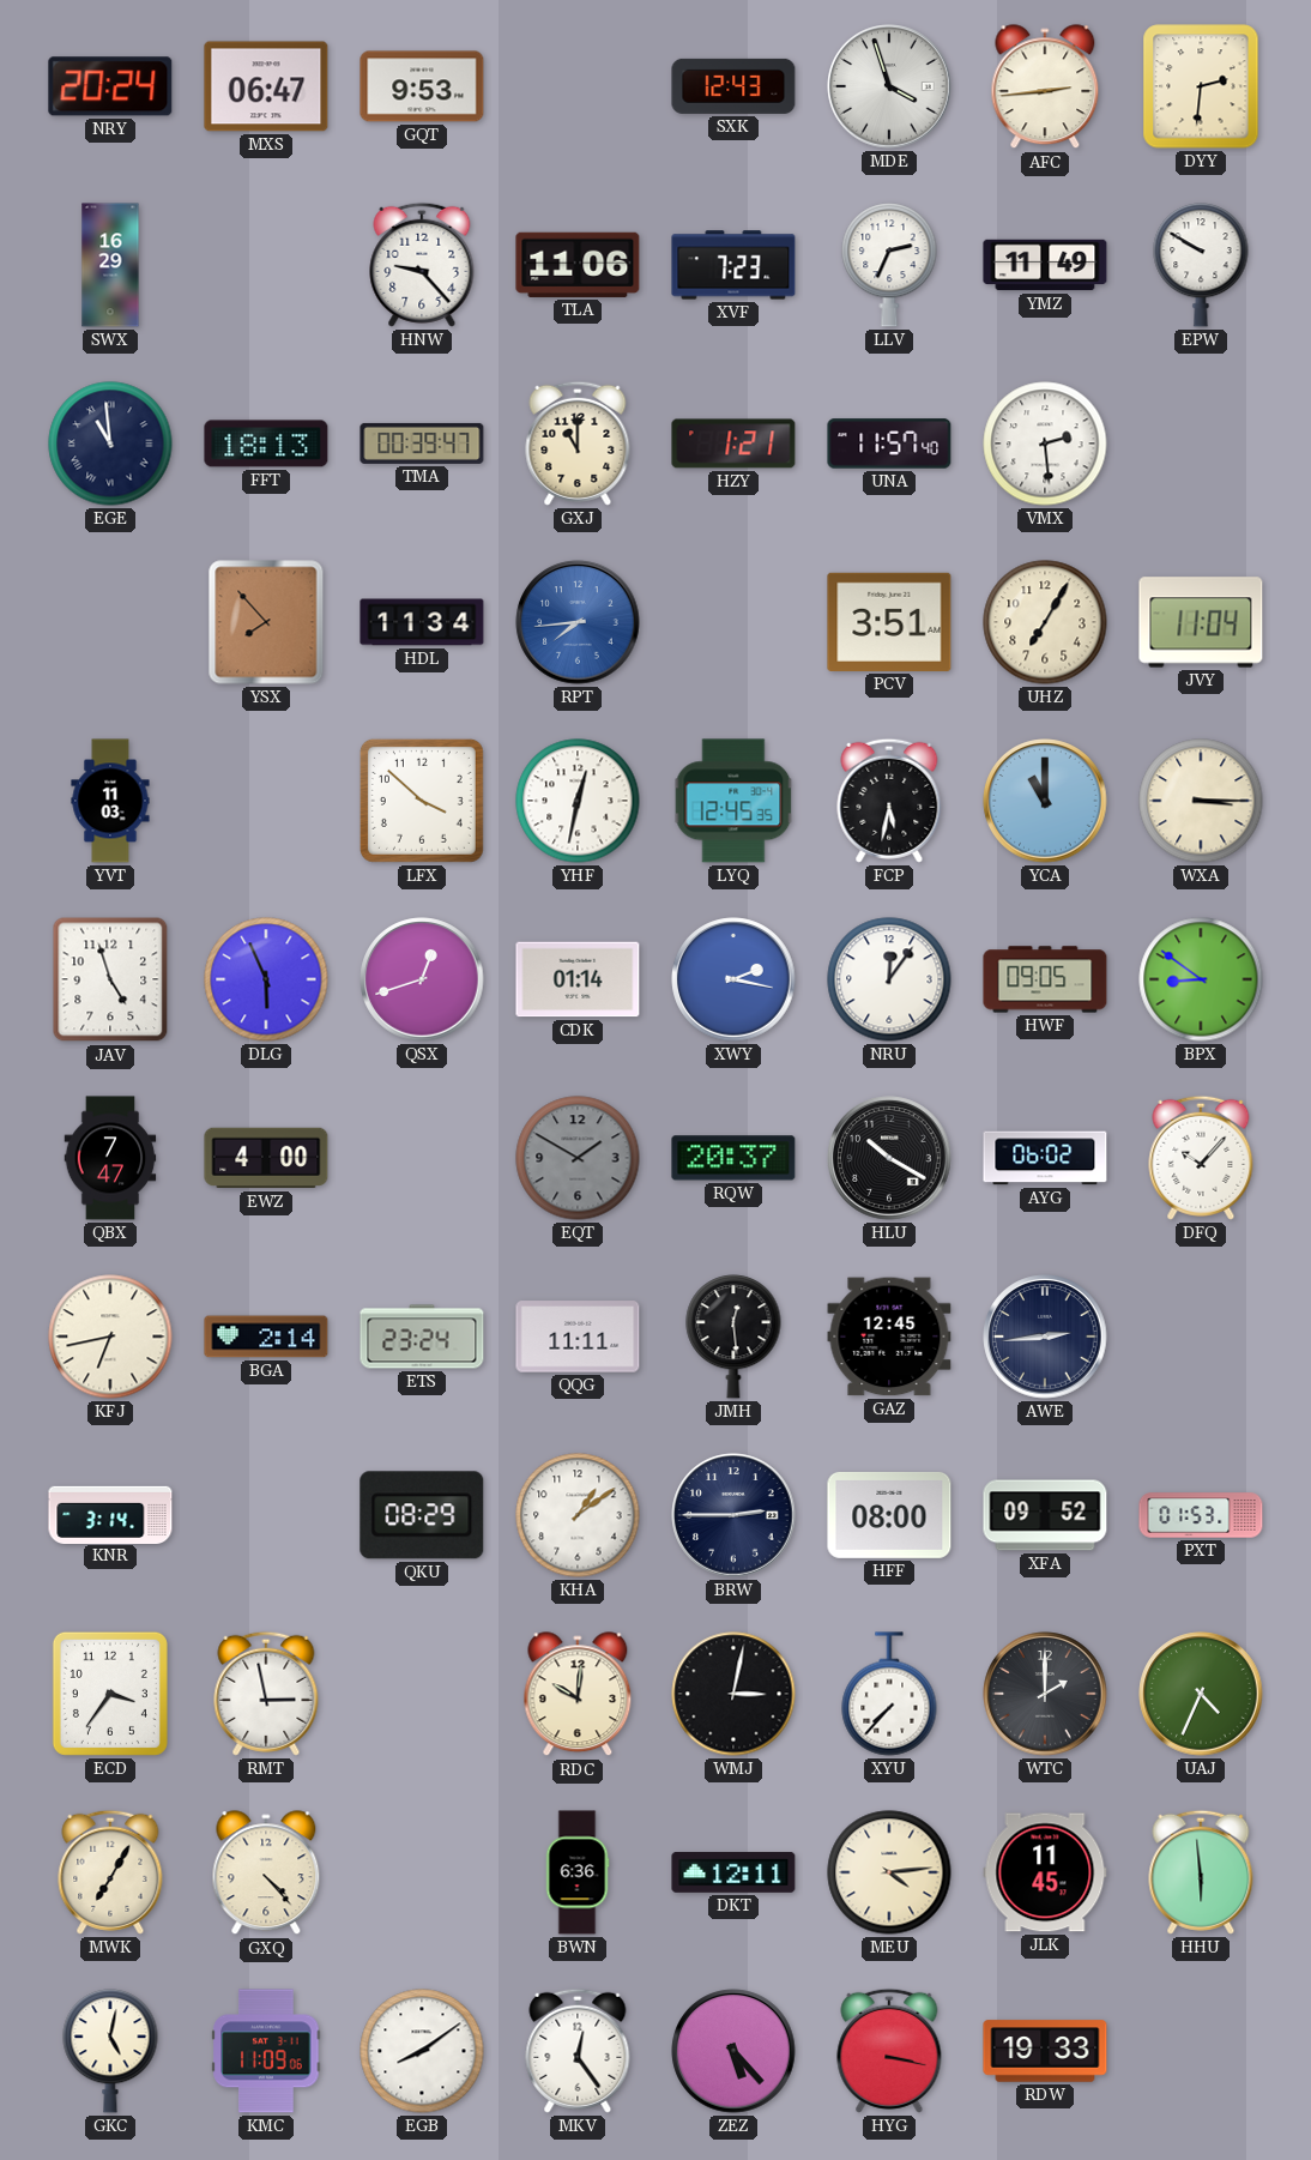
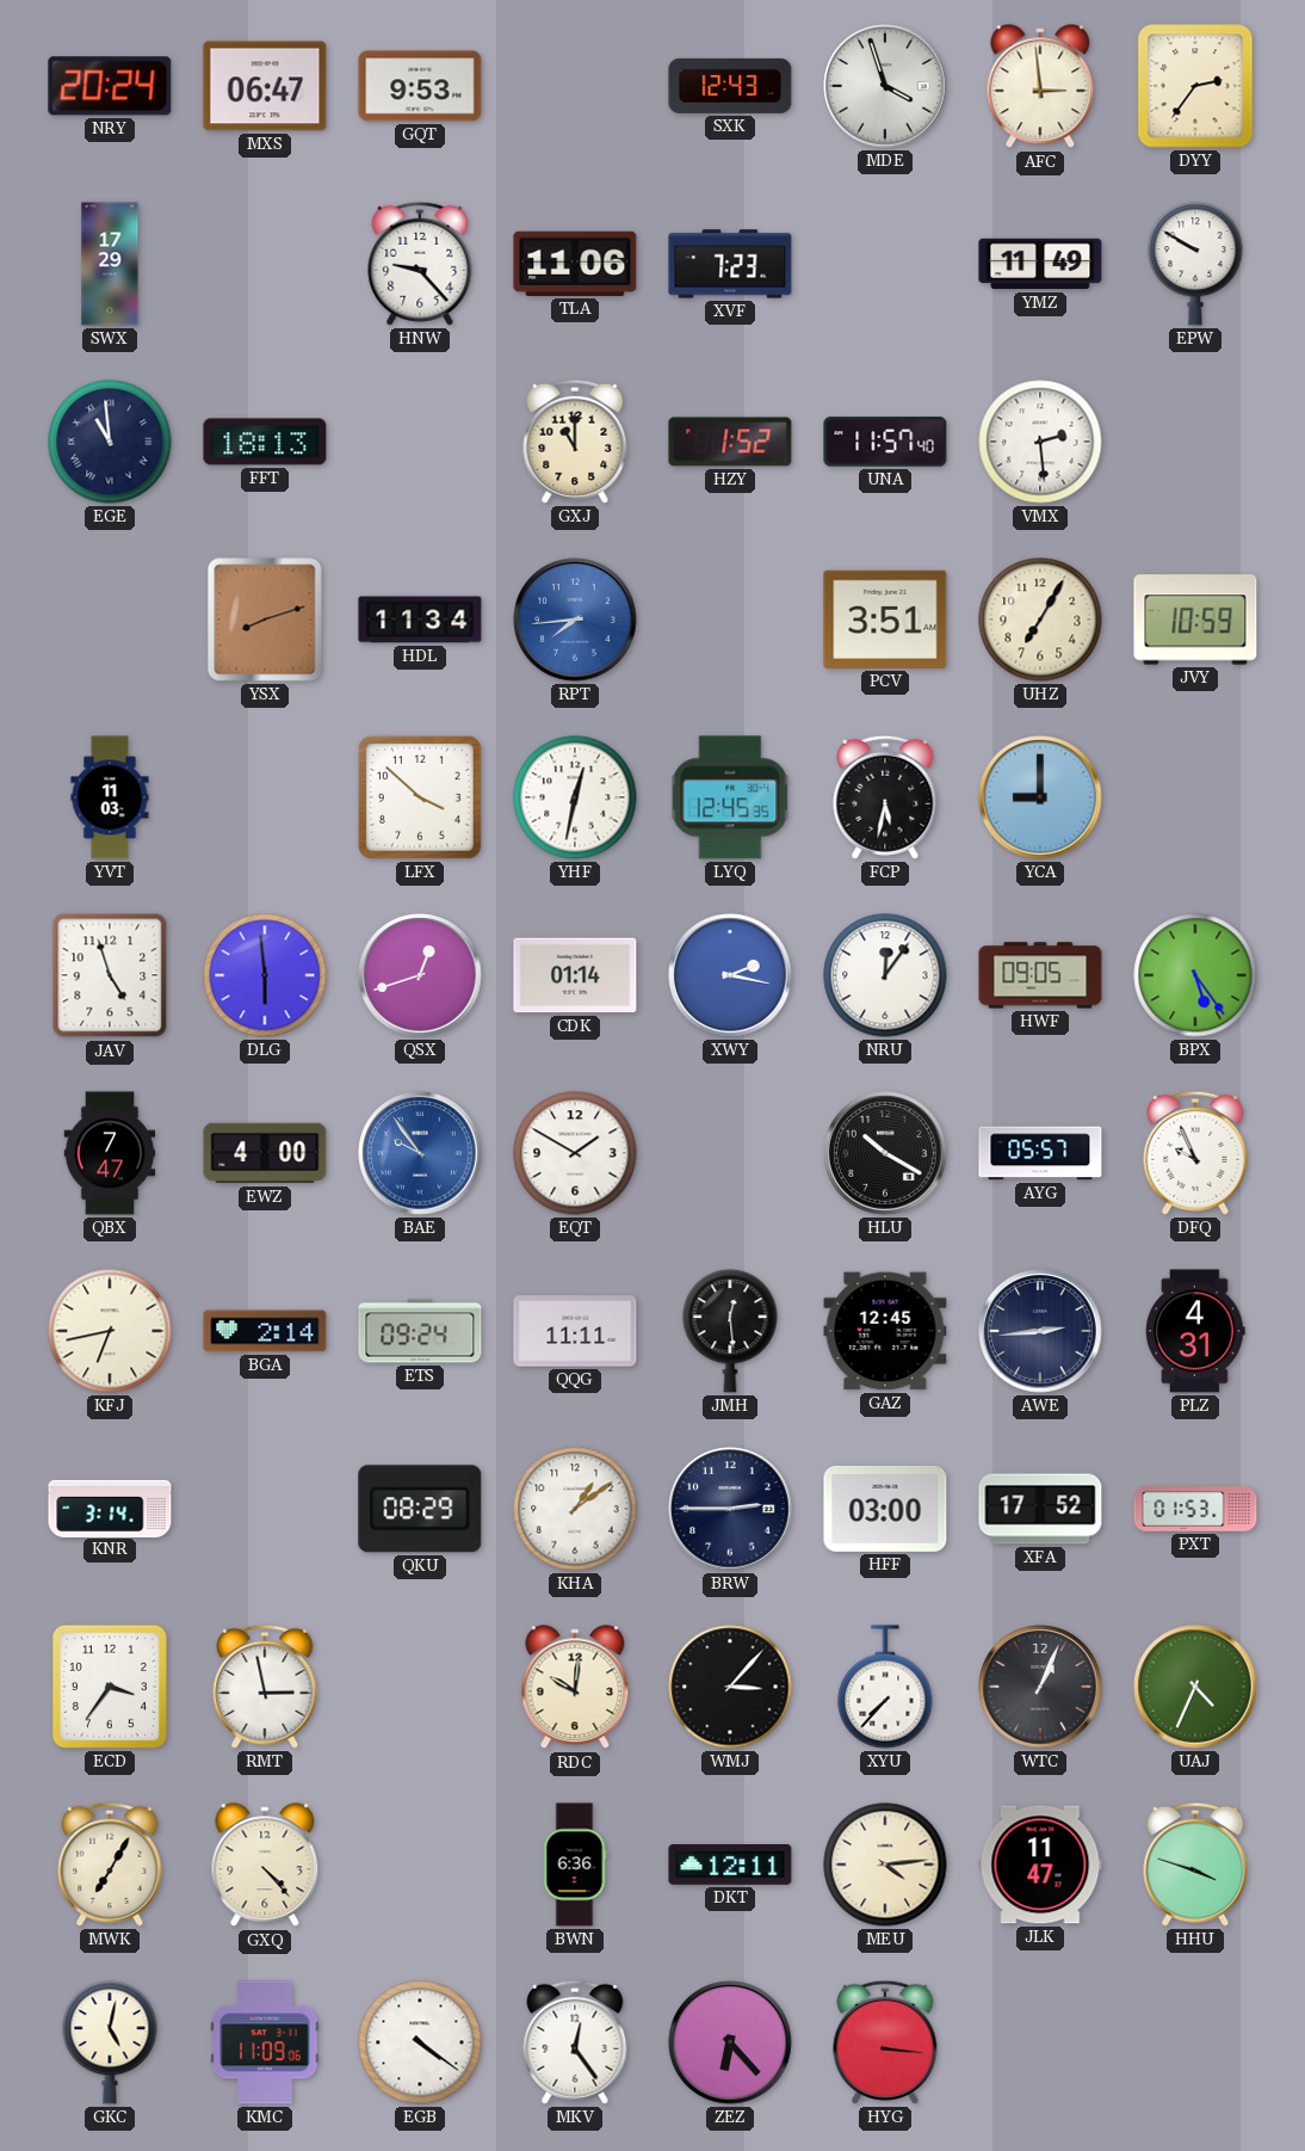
AFC: 2:44 -> 2:59 (1040, 87)
DYY: 2:31 -> 2:36 (1195, 86)
SWX: 16:29 -> 17:29 (110, 264)
LLV: 2:34 -> none (889, 265)
TMA: 00:39 -> none (422, 444)
HZY: 1:21 -> 1:52 (730, 442)
YSX: 7:53 -> 8:12 (265, 620)
JVY: 11:04 -> 10:59 (1195, 620)
YCA: 11:00 -> 9:00 (1040, 797)
WXA: 3:15 -> none (1201, 801)
DLG: 5:56 -> 5:59 (265, 975)
BPX: 8:51 -> 5:24 (1195, 975)
BAE: none -> 9:54 (420, 1153)
EQT dial: grey -> white (575, 1153)
RQW: 20:37 -> none (733, 1158)
AYG: 06:02 -> 05:57 (1040, 1153)
DFQ: 10:07 -> 9:56 (1195, 1153)
ETS: 23:24 -> 09:24 (420, 1331)
PLZ: none -> 4:31 (1195, 1331)
HFF: 08:00 -> 03:00 (885, 1509)
XFA: 09:52 -> 17:52 (1040, 1509)
WMJ: 3:02 -> 3:07 (730, 1687)
WTC: 2:00 -> 1:04 (1040, 1687)
JLK: 11:45 -> 11:47 (1040, 1865)
HHU: 5:59 -> 3:48 (1195, 1865)
EGB: 8:09 -> 4:21 (420, 2042)
ZEZ: 5:23 -> 6:23 (730, 2042)
HYG: 3:17 -> 3:16 (885, 2042)
RDW: 19:33 -> none (1045, 2051)
